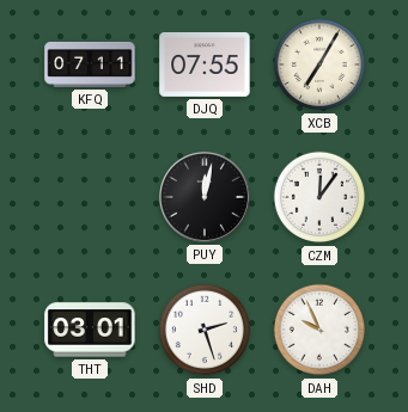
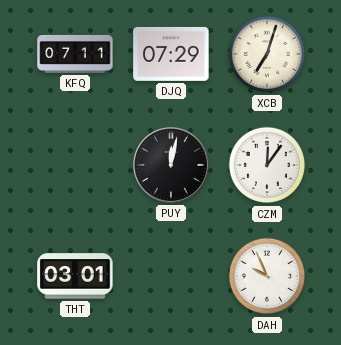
DJQ: 07:55 -> 07:29 (171, 54)
XCB: 7:05 -> 7:03 (267, 54)
SHD: 2:27 -> none (205, 330)
